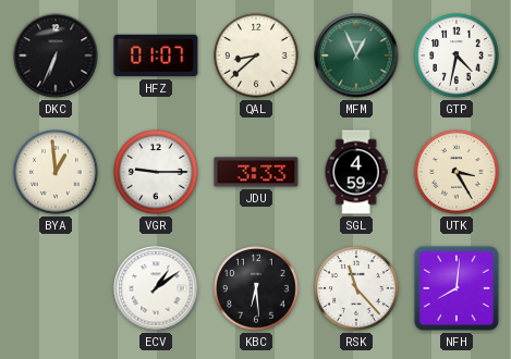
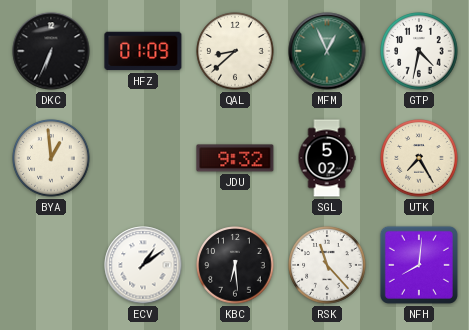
HFZ: 01:07 -> 01:09 (143, 51)
VGR: 9:15 -> none (156, 172)
JDU: 3:33 -> 9:32 (235, 158)
SGL: 4:59 -> 5:02 (327, 158)
UTK: 3:25 -> 7:25 (419, 158)
